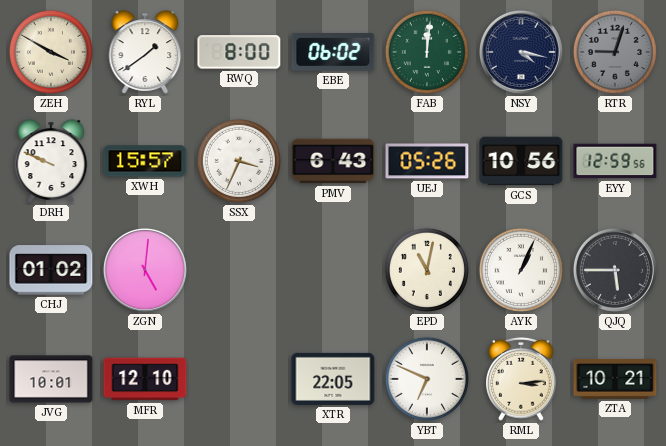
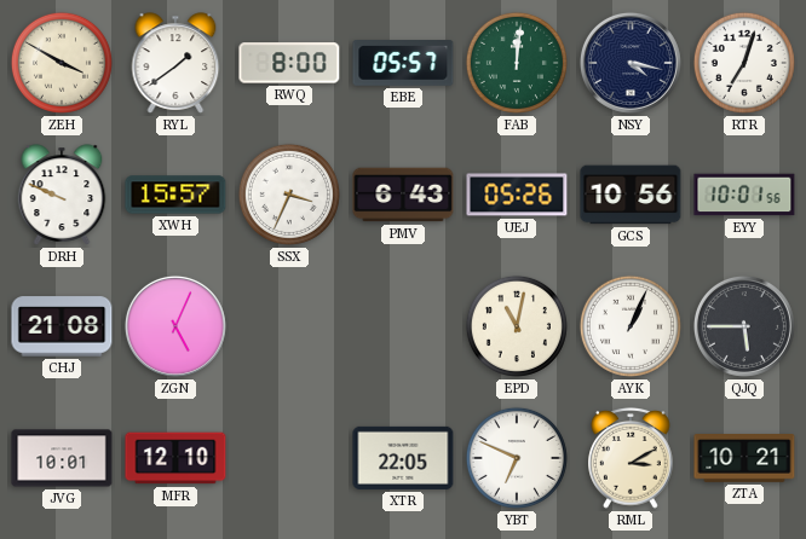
EBE: 06:02 -> 05:57 (403, 64)
RTR: 9:03 -> 7:03 (744, 63)
RTR dial: grey -> white (744, 63)
EYY: 12:59 -> 10:01 (744, 195)
CHJ: 01:02 -> 21:08 (62, 326)
ZGN: 5:01 -> 5:04 (175, 326)
RML: 3:14 -> 3:10 (631, 458)
